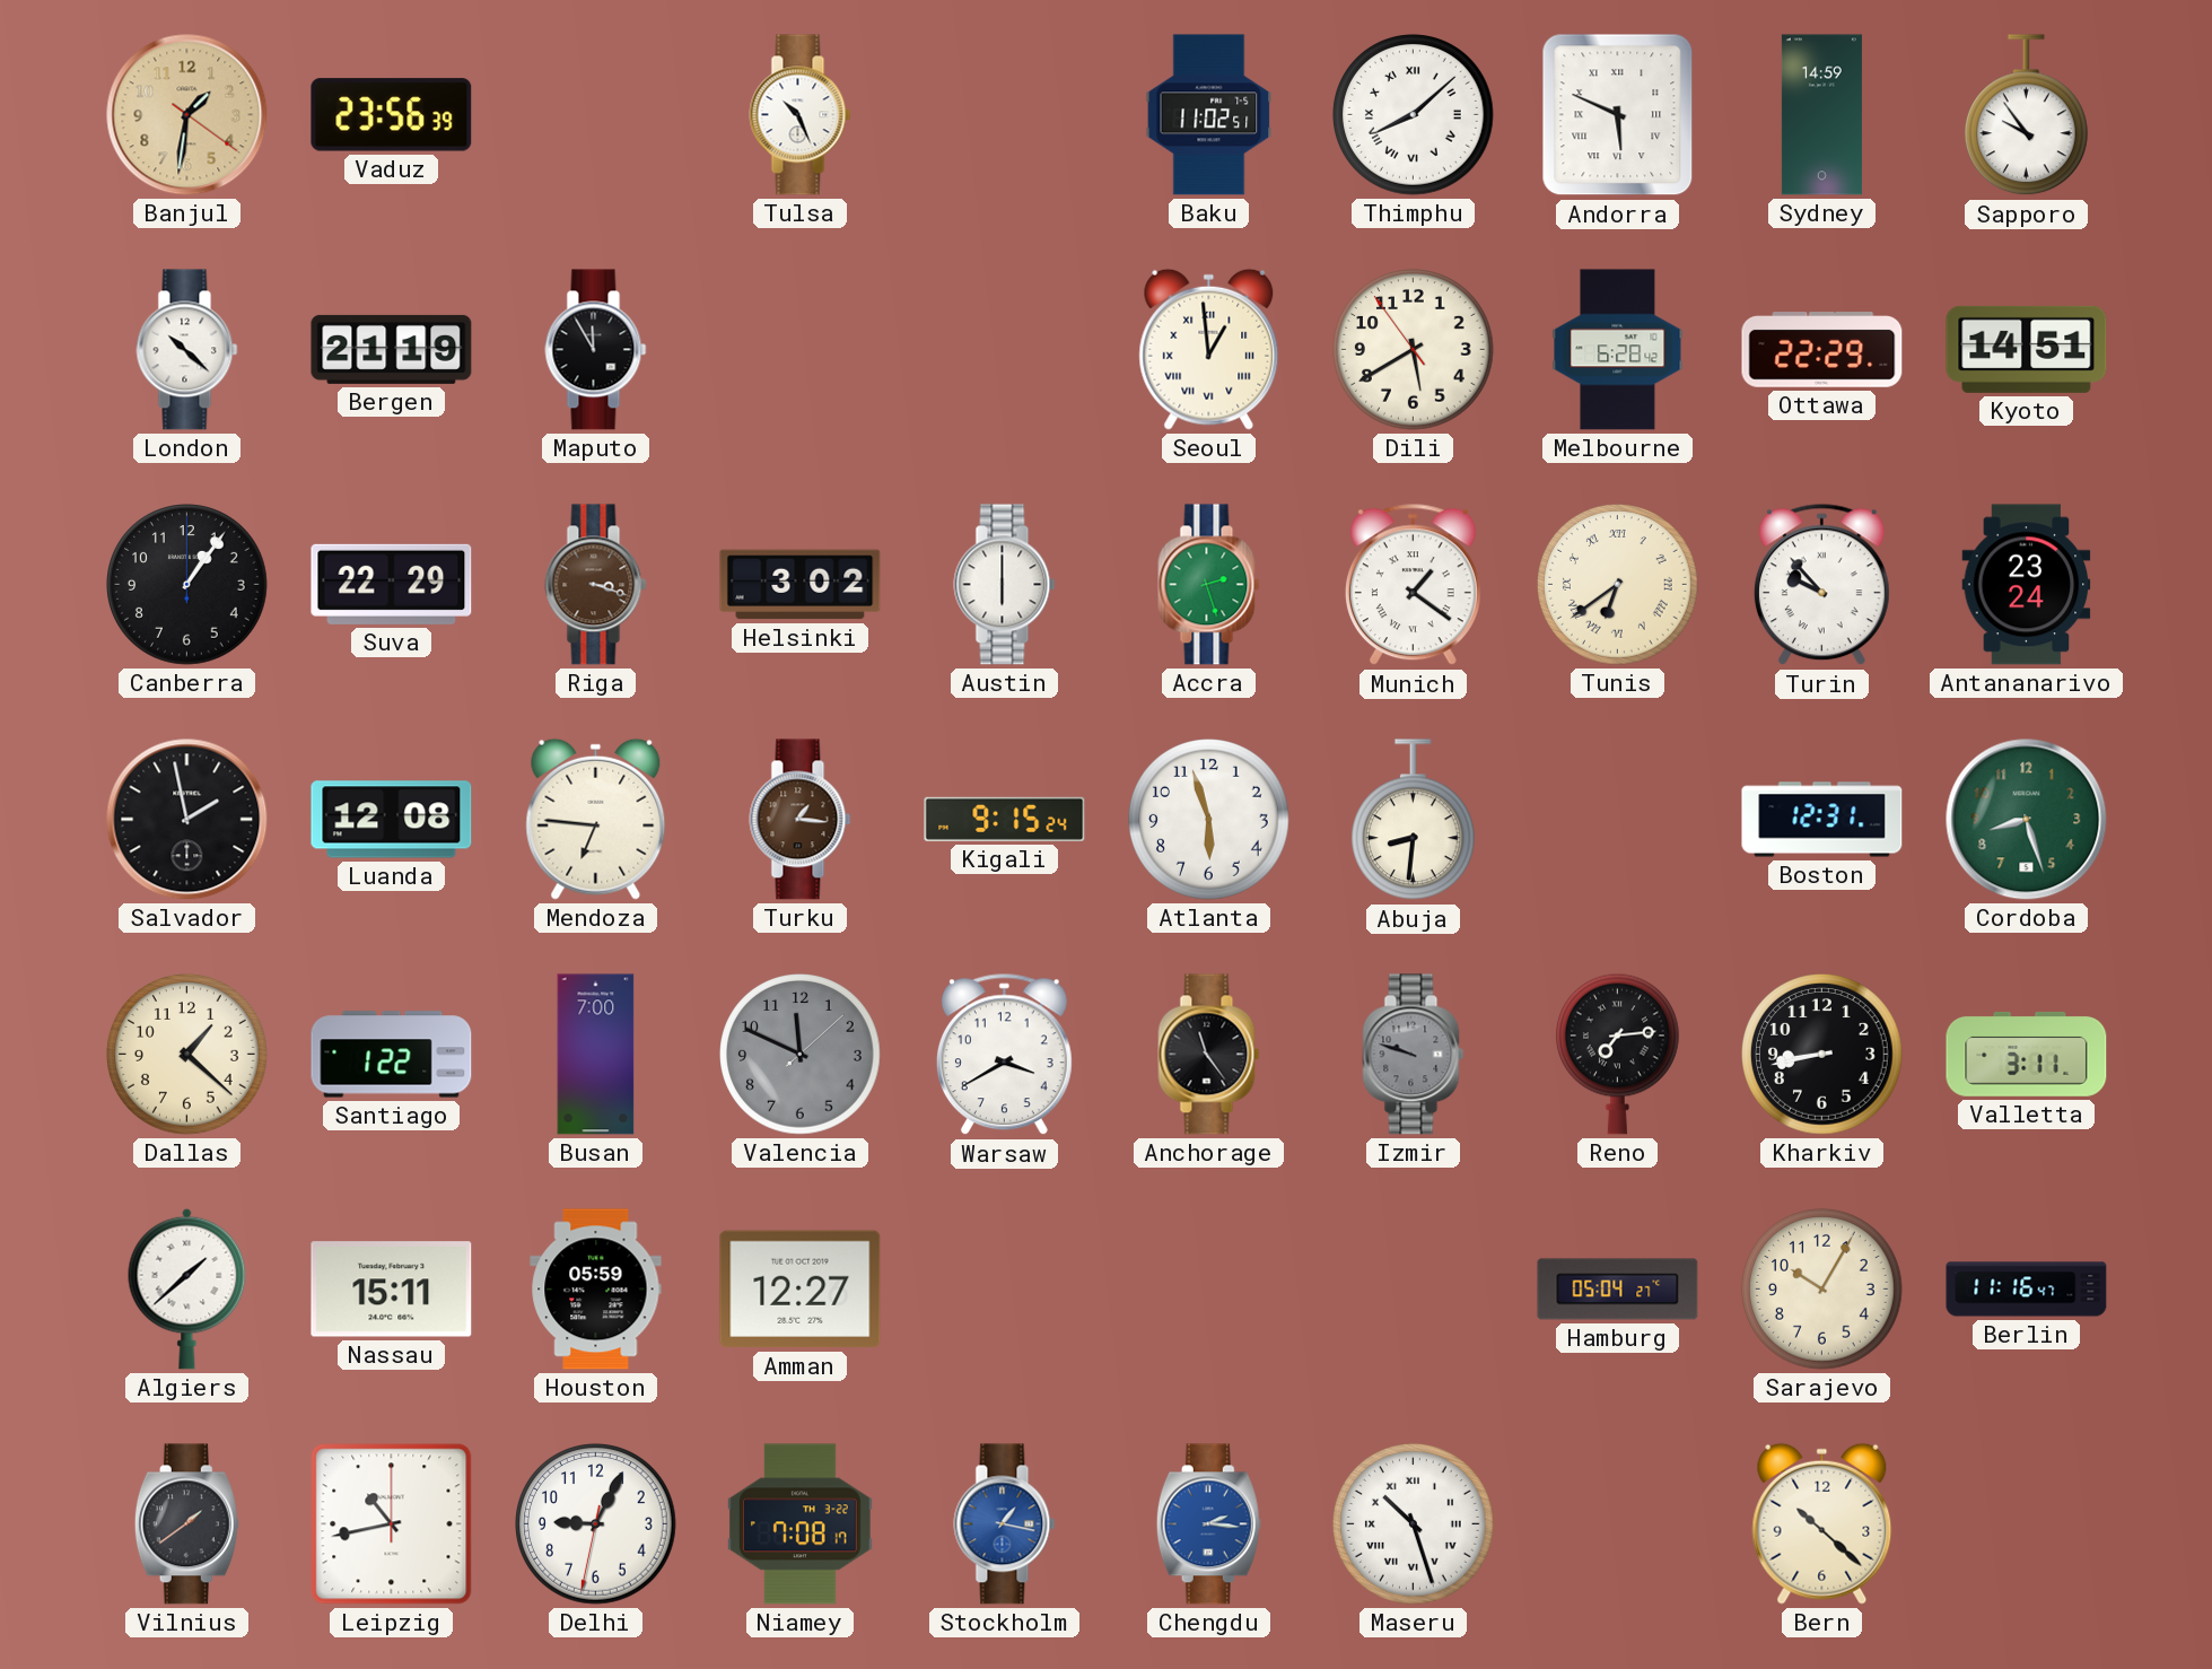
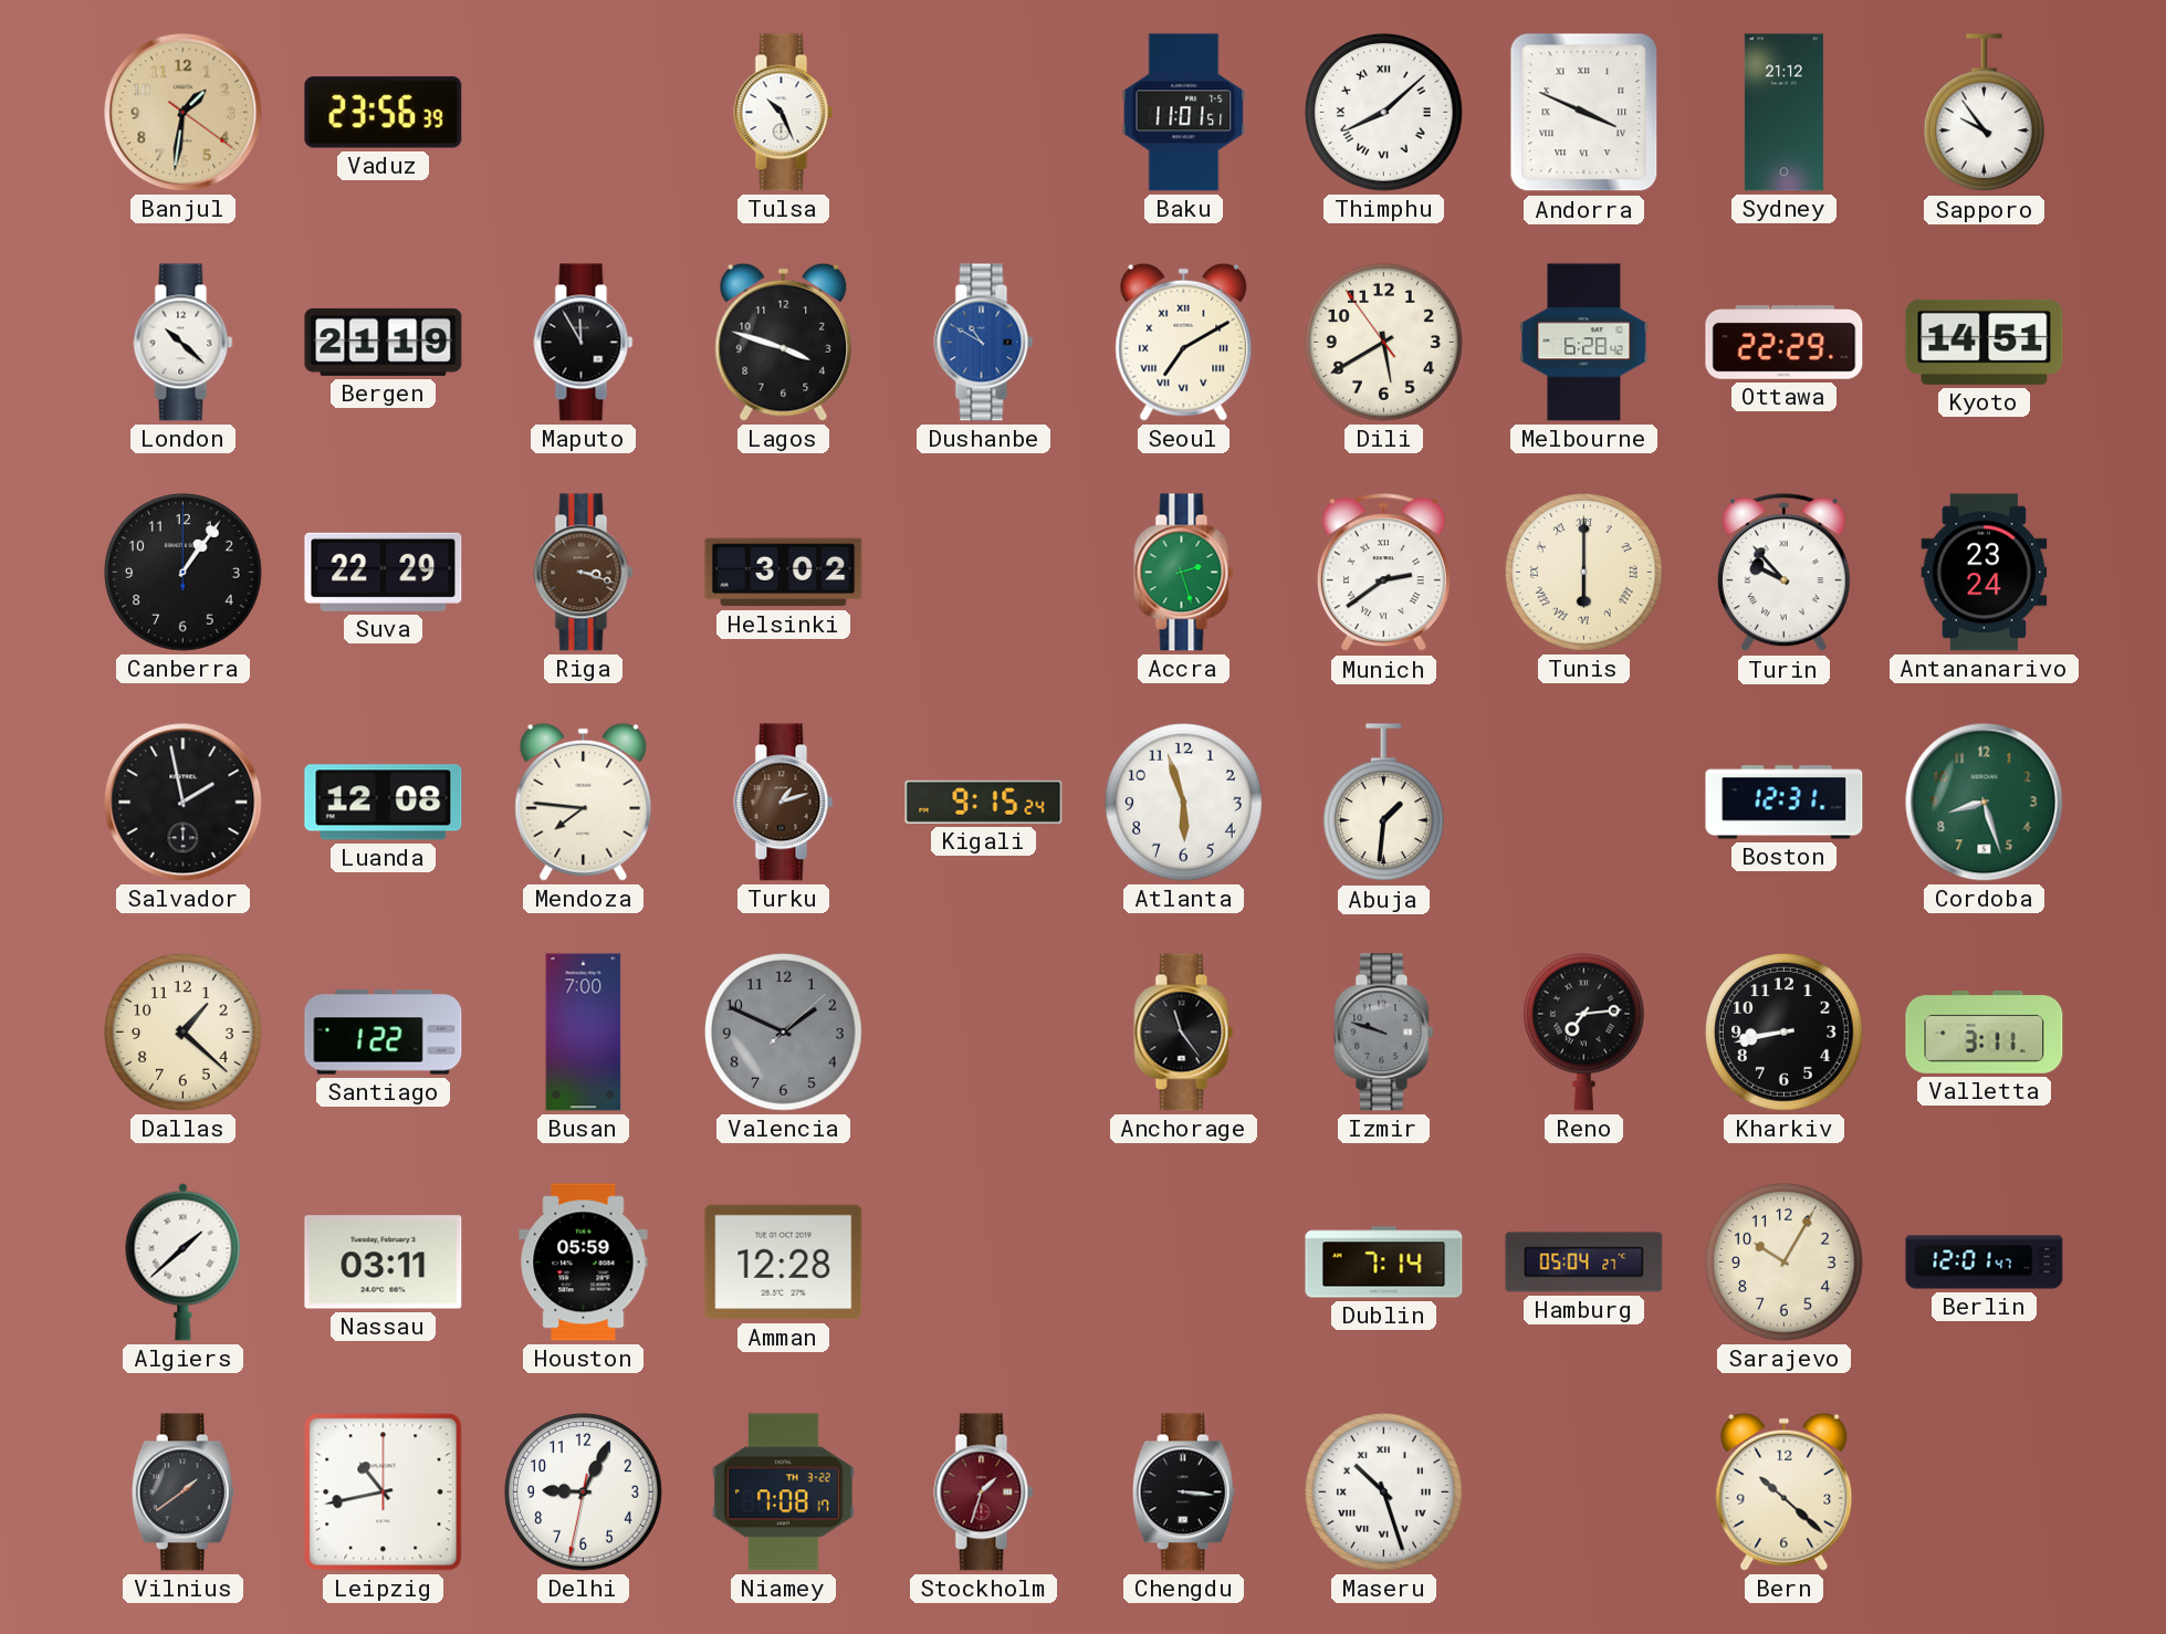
Baku: 11:02 -> 11:01 (1184, 113)
Andorra: 5:49 -> 3:49 (1584, 113)
Sydney: 14:59 -> 21:12 (1783, 113)
Lagos: none -> 3:48 (784, 342)
Dushanbe: none -> 10:50 (984, 343)
Seoul: 12:59 -> 7:10 (1184, 342)
Austin: 6:00 -> none (1005, 585)
Munich: 1:21 -> 2:39 (1383, 573)
Tunis: 6:39 -> 6:00 (1584, 573)
Mendoza: 6:46 -> 7:46 (584, 802)
Turku: 1:16 -> 1:12 (784, 803)
Abuja: 8:31 -> 1:31 (1383, 803)
Valencia: 11:49 -> 1:49 (784, 1033)
Warsaw: 3:40 -> none (1004, 1055)
Nassau: 15:11 -> 03:11 (384, 1263)
Amman: 12:27 -> 12:28 (784, 1263)
Dublin: none -> 7:14 (1384, 1263)
Berlin: 11:16 -> 12:01 (1985, 1263)
Stockholm: 1:17 -> 1:33 (984, 1492)
Stockholm dial: blue -> burgundy (984, 1492)
Chengdu: 2:16 -> 3:16 (1183, 1492)
Chengdu dial: blue -> black (1183, 1492)
